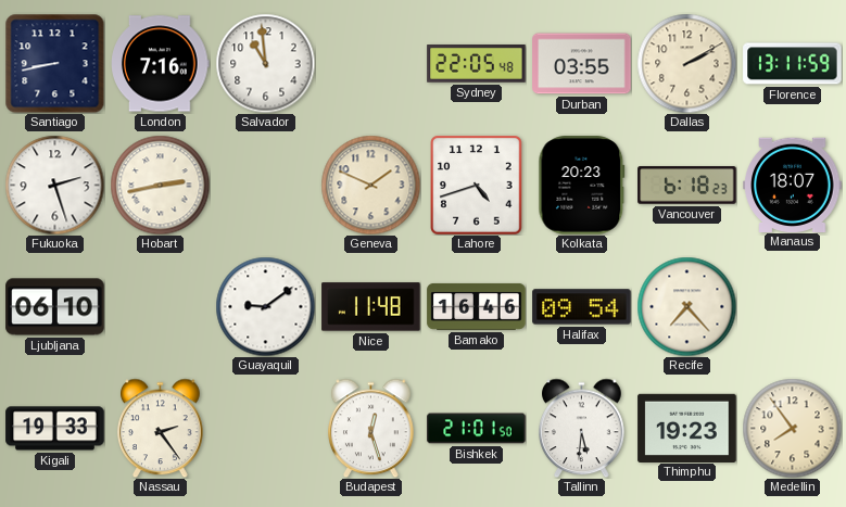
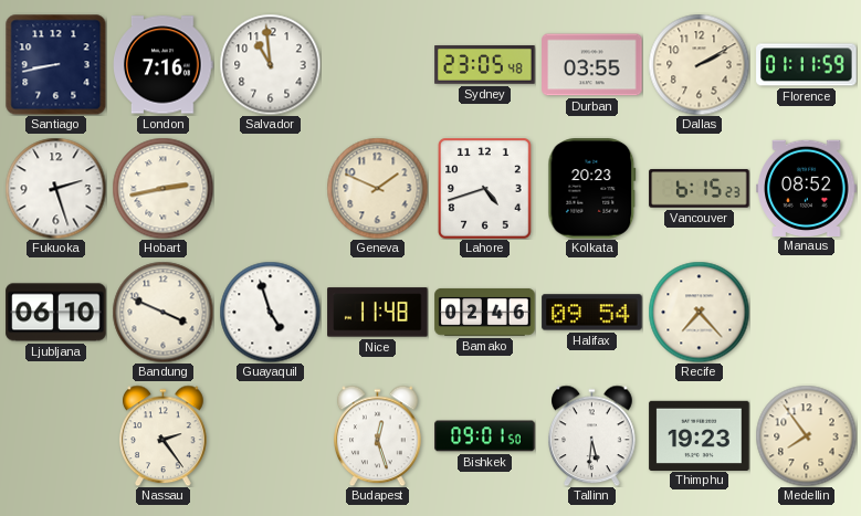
Sydney: 22:05 -> 23:05 (485, 65)
Florence: 13:11 -> 01:11 (807, 65)
Vancouver: 6:18 -> 6:15 (700, 189)
Manaus: 18:07 -> 08:52 (807, 188)
Bandung: none -> 3:49 (162, 312)
Guayaquil: 9:09 -> 4:57 (270, 312)
Bamako: 16:46 -> 02:46 (485, 312)
Kigali: 19:33 -> none (55, 429)
Bishkek: 21:01 -> 09:01 (485, 436)
